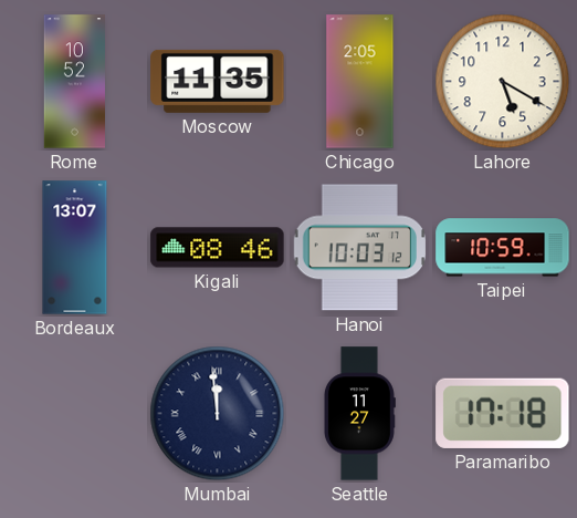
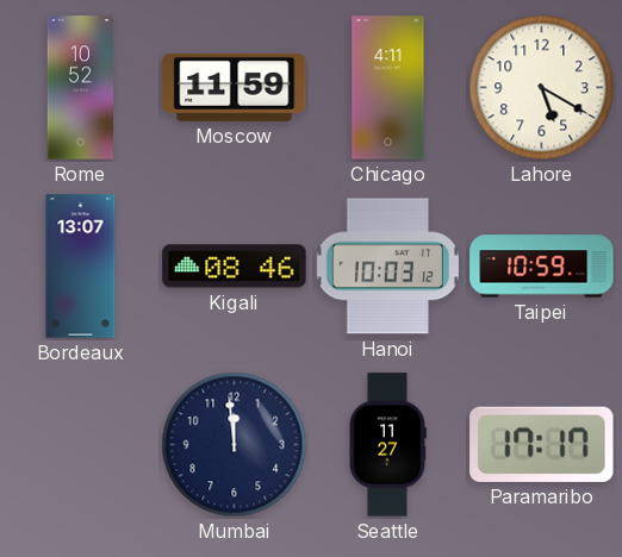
Moscow: 11:35 -> 11:59 (235, 87)
Chicago: 2:05 -> 4:11 (388, 88)
Mumbai numerals: Roman -> Arabic (235, 445)
Paramaribo: 17:18 -> 17:17 (542, 444)
